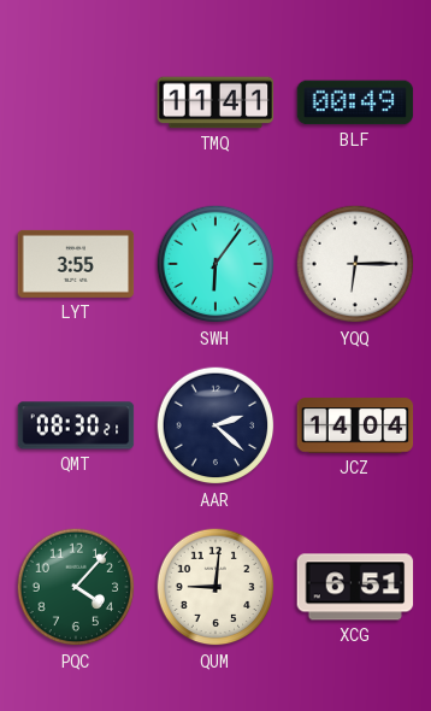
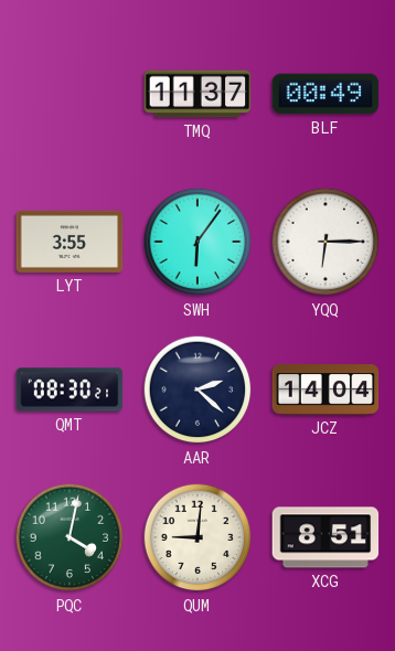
TMQ: 11:41 -> 11:37 (197, 94)
PQC: 4:07 -> 4:02 (70, 537)
XCG: 6:51 -> 8:51 (325, 537)
